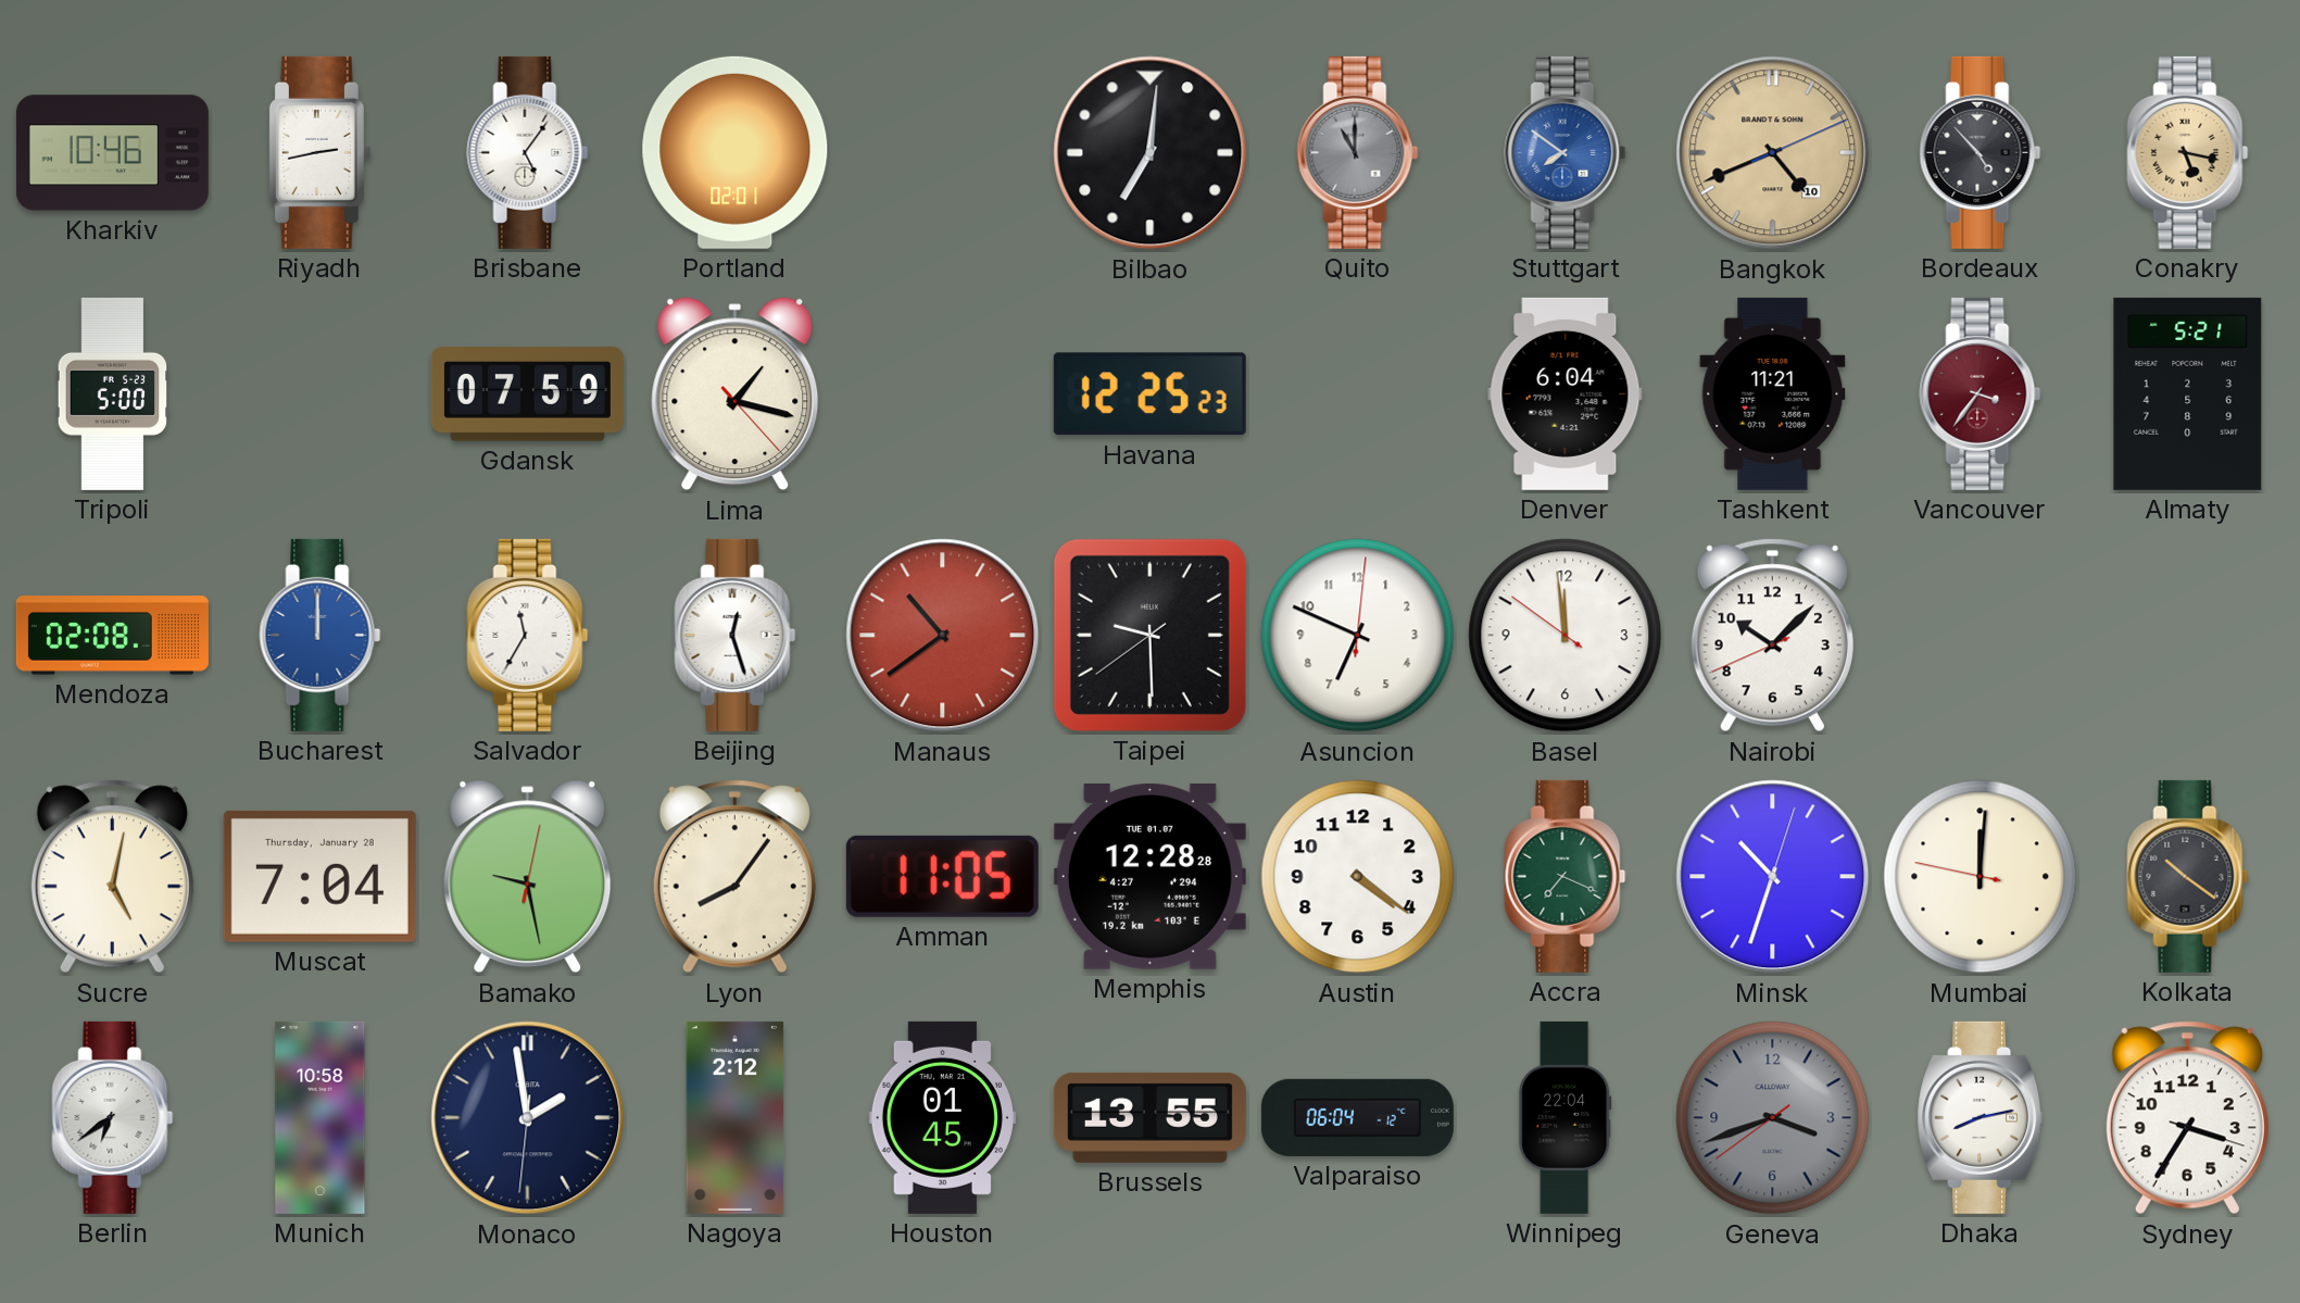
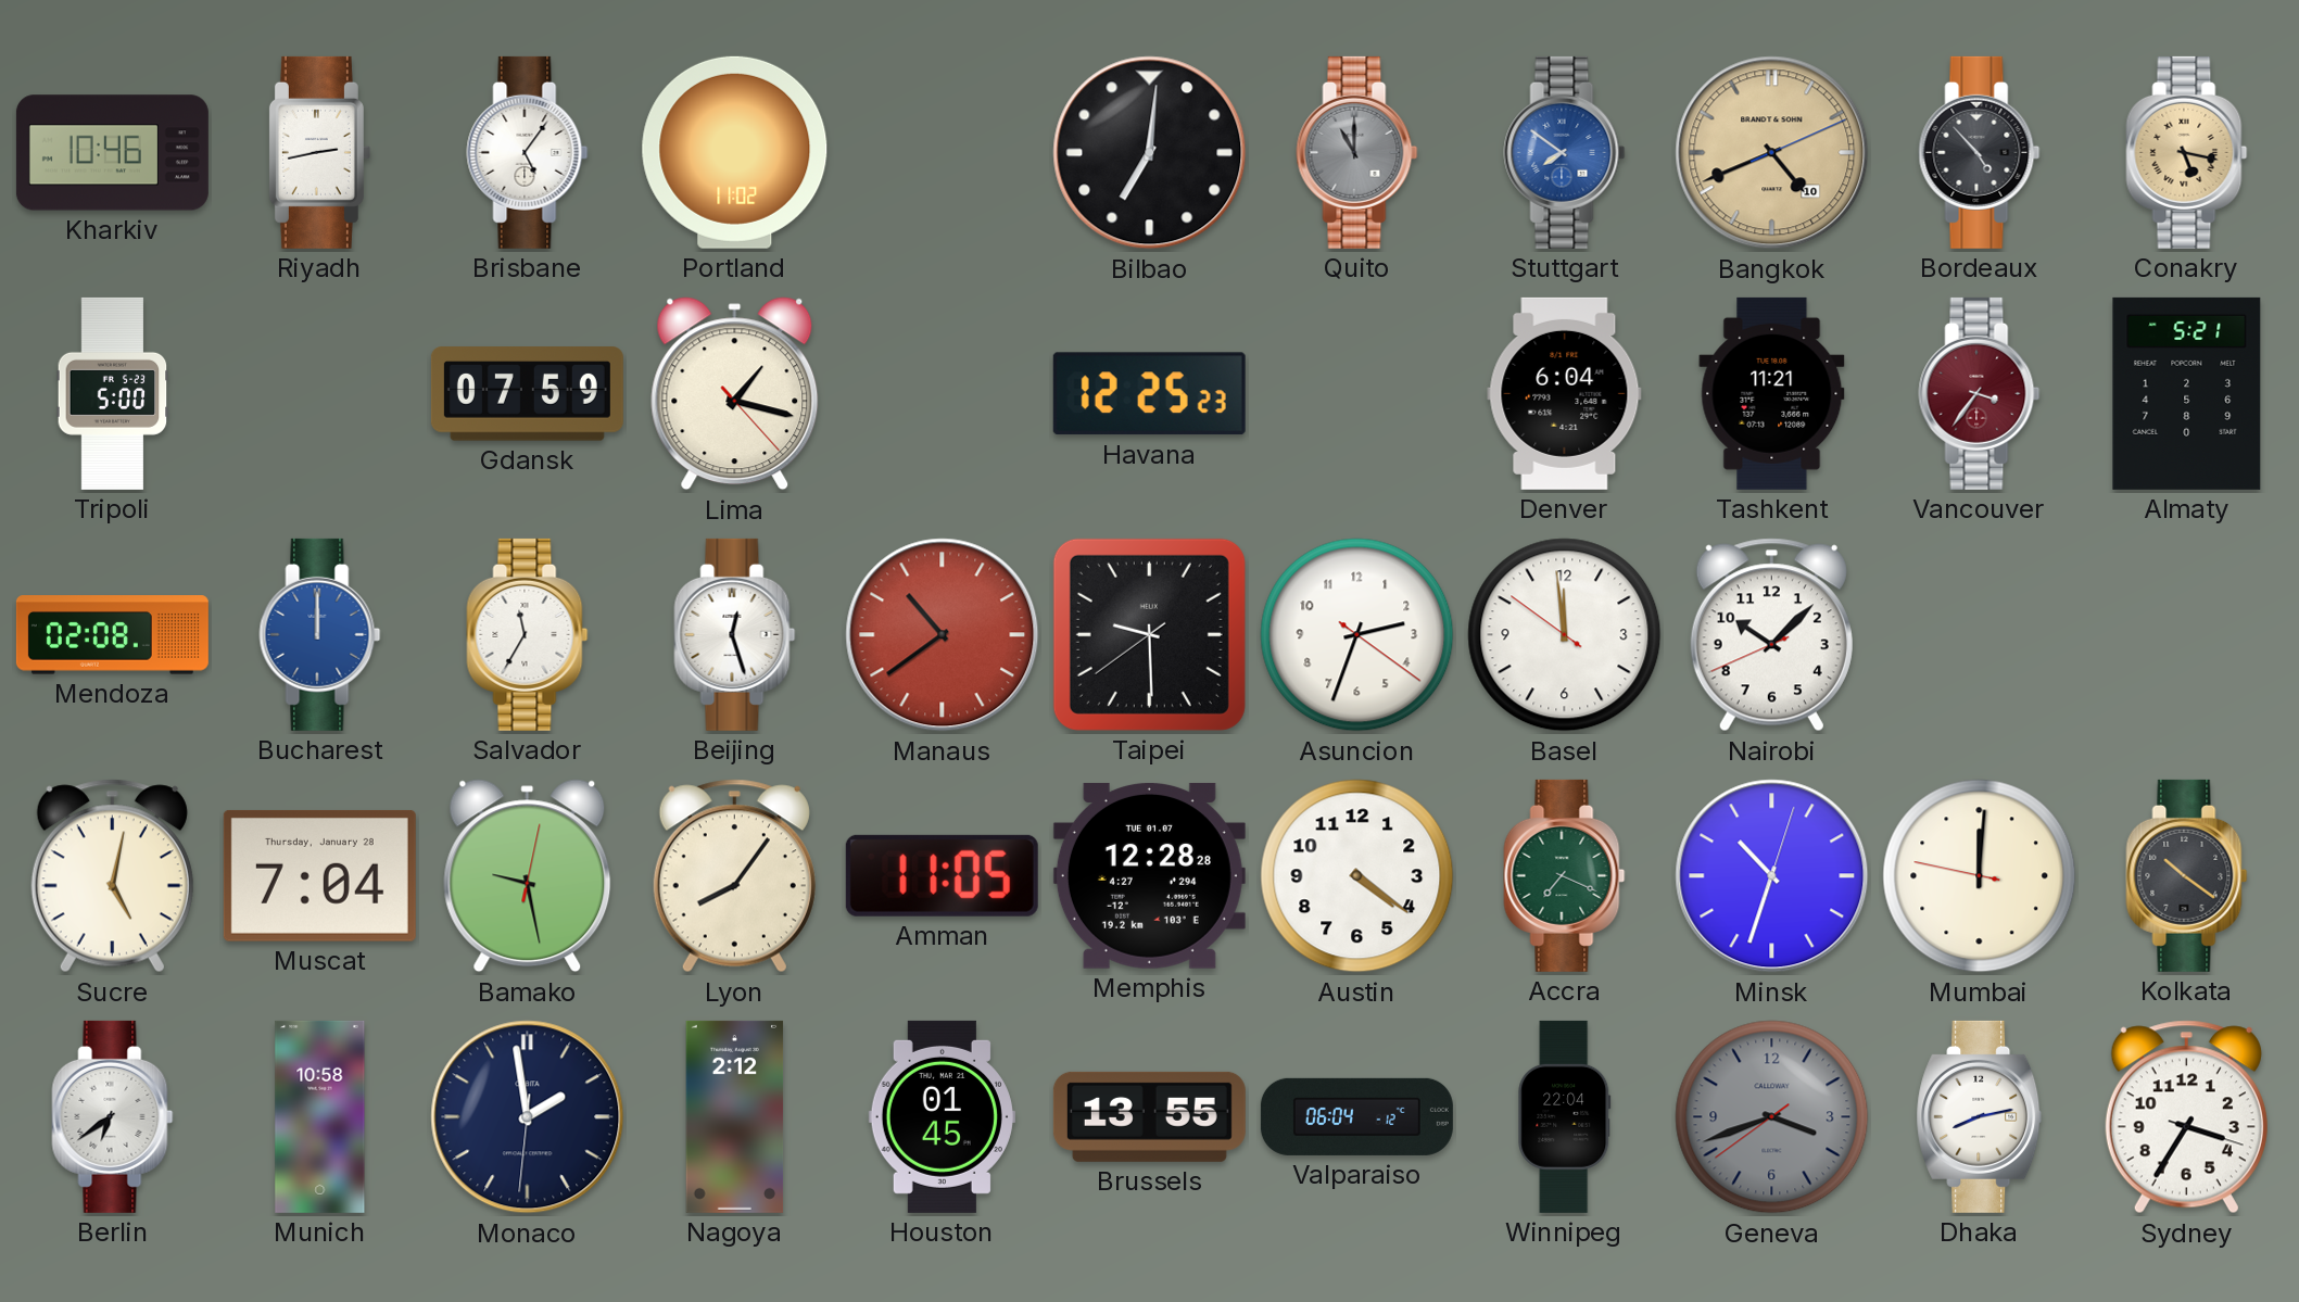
Portland: 02:01 -> 11:02 (735, 152)
Asuncion: 6:49 -> 2:33 (1357, 635)
